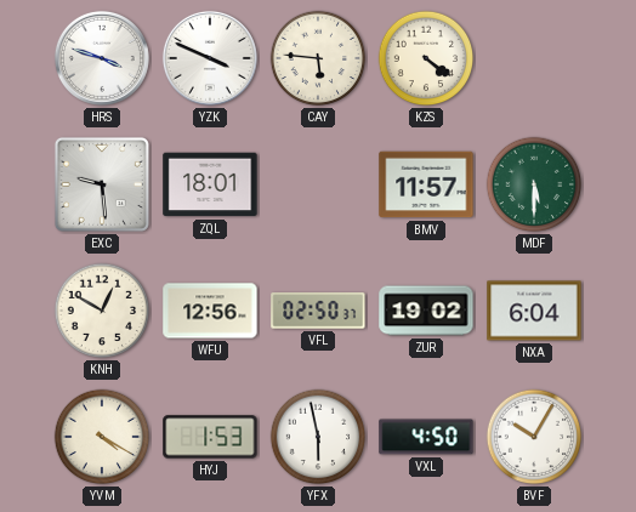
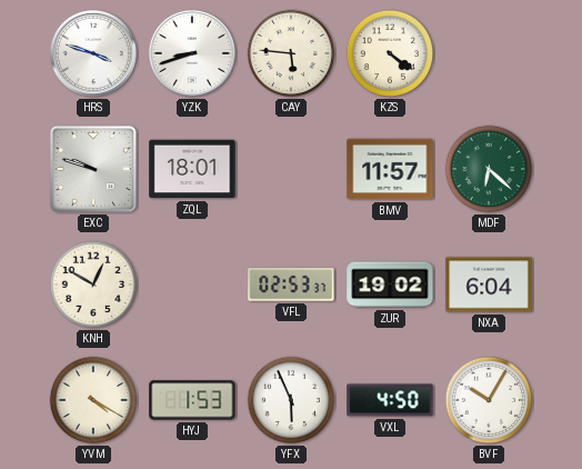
YZK: 3:49 -> 8:42 (192, 53)
EXC: 9:29 -> 9:48 (93, 169)
MDF: 5:30 -> 6:22 (489, 169)
WFU: 12:56 -> none (210, 311)
VFL: 02:50 -> 02:53 (291, 285)
YFX: 5:58 -> 5:56 (291, 400)
